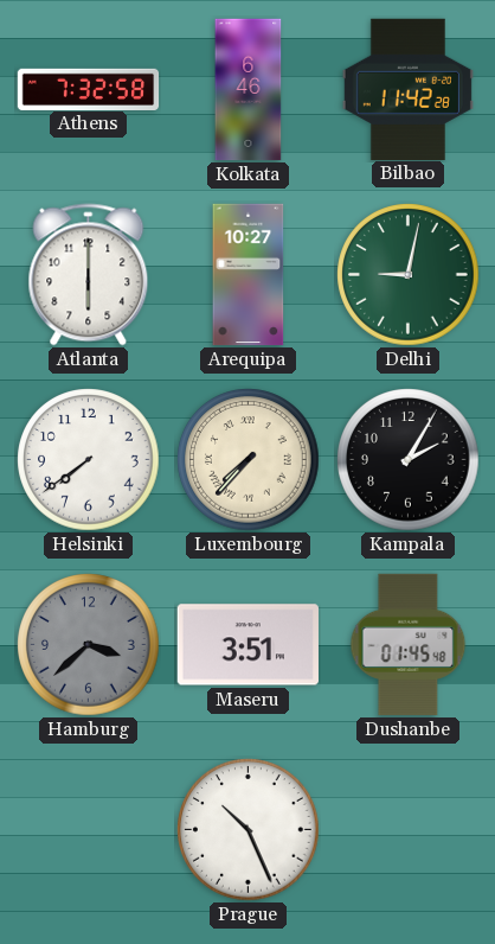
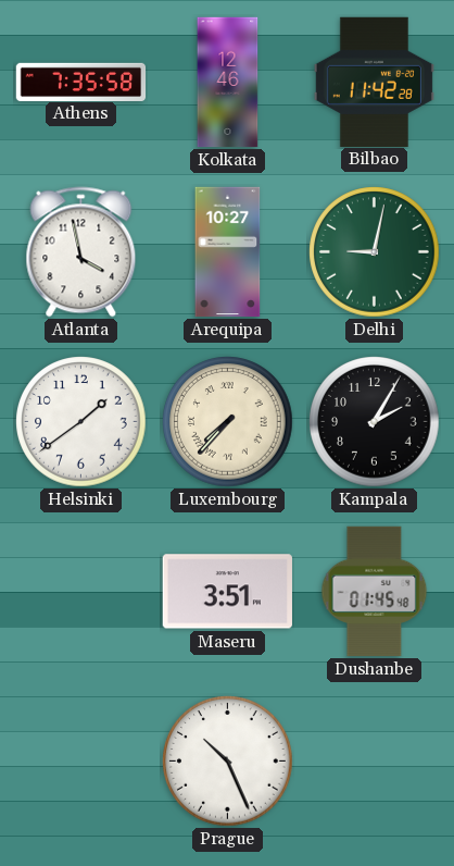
Athens: 7:32 -> 7:35 (81, 82)
Kolkata: 6:46 -> 12:46 (228, 83)
Atlanta: 6:00 -> 3:58 (81, 252)
Helsinki: 7:39 -> 1:39 (81, 422)
Hamburg: 3:38 -> none (89, 645)
